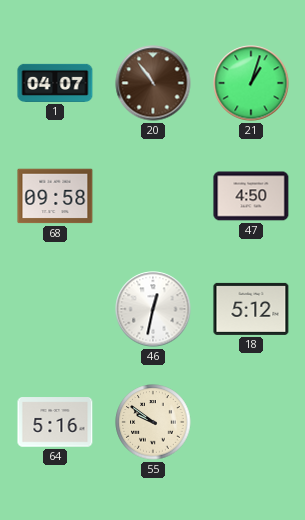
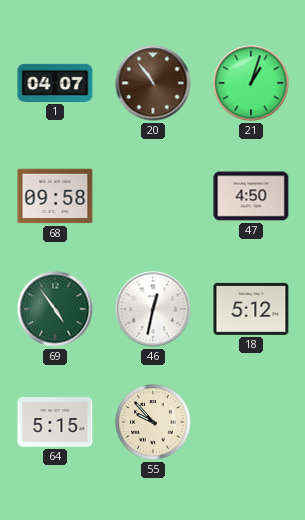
69: none -> 4:54 (55, 309)
64: 5:16 -> 5:15 (55, 422)
55: 9:51 -> 9:53 (153, 422)
